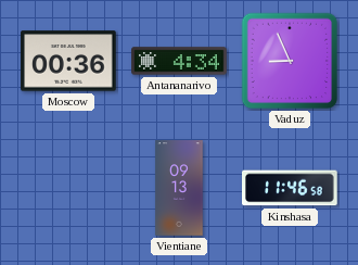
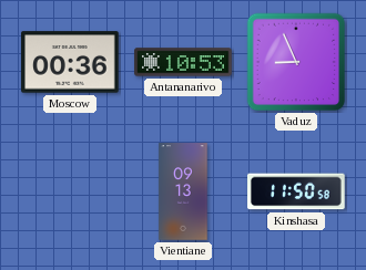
Antananarivo: 4:34 -> 10:53 (183, 62)
Kinshasa: 11:46 -> 11:50 (296, 191)
